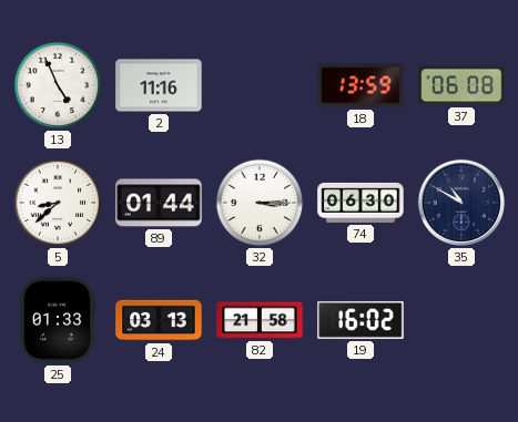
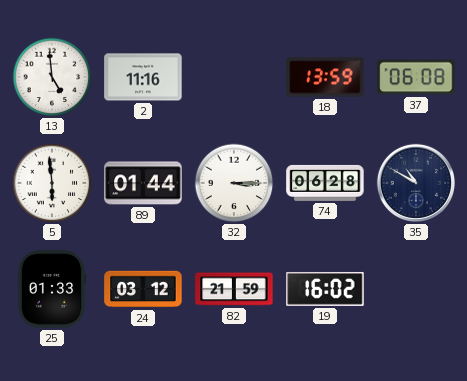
13: 4:56 -> 4:59 (52, 77)
5: 8:38 -> 5:59 (52, 183)
74: 06:30 -> 06:28 (325, 183)
24: 03:13 -> 03:12 (143, 289)
82: 21:58 -> 21:59 (234, 289)
